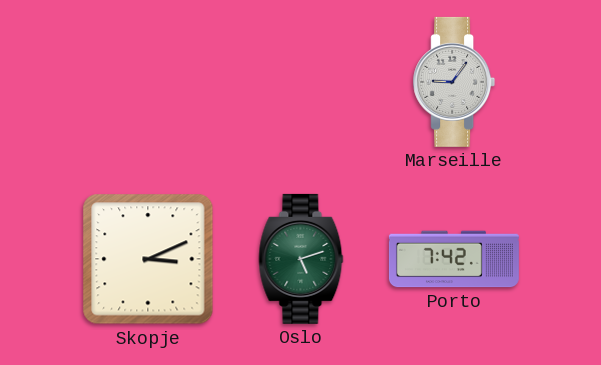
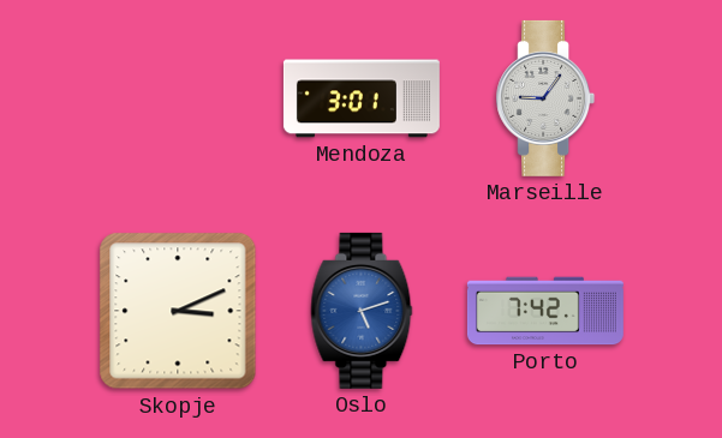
Mendoza: none -> 3:01 (362, 98)
Oslo dial: green -> blue (362, 311)
